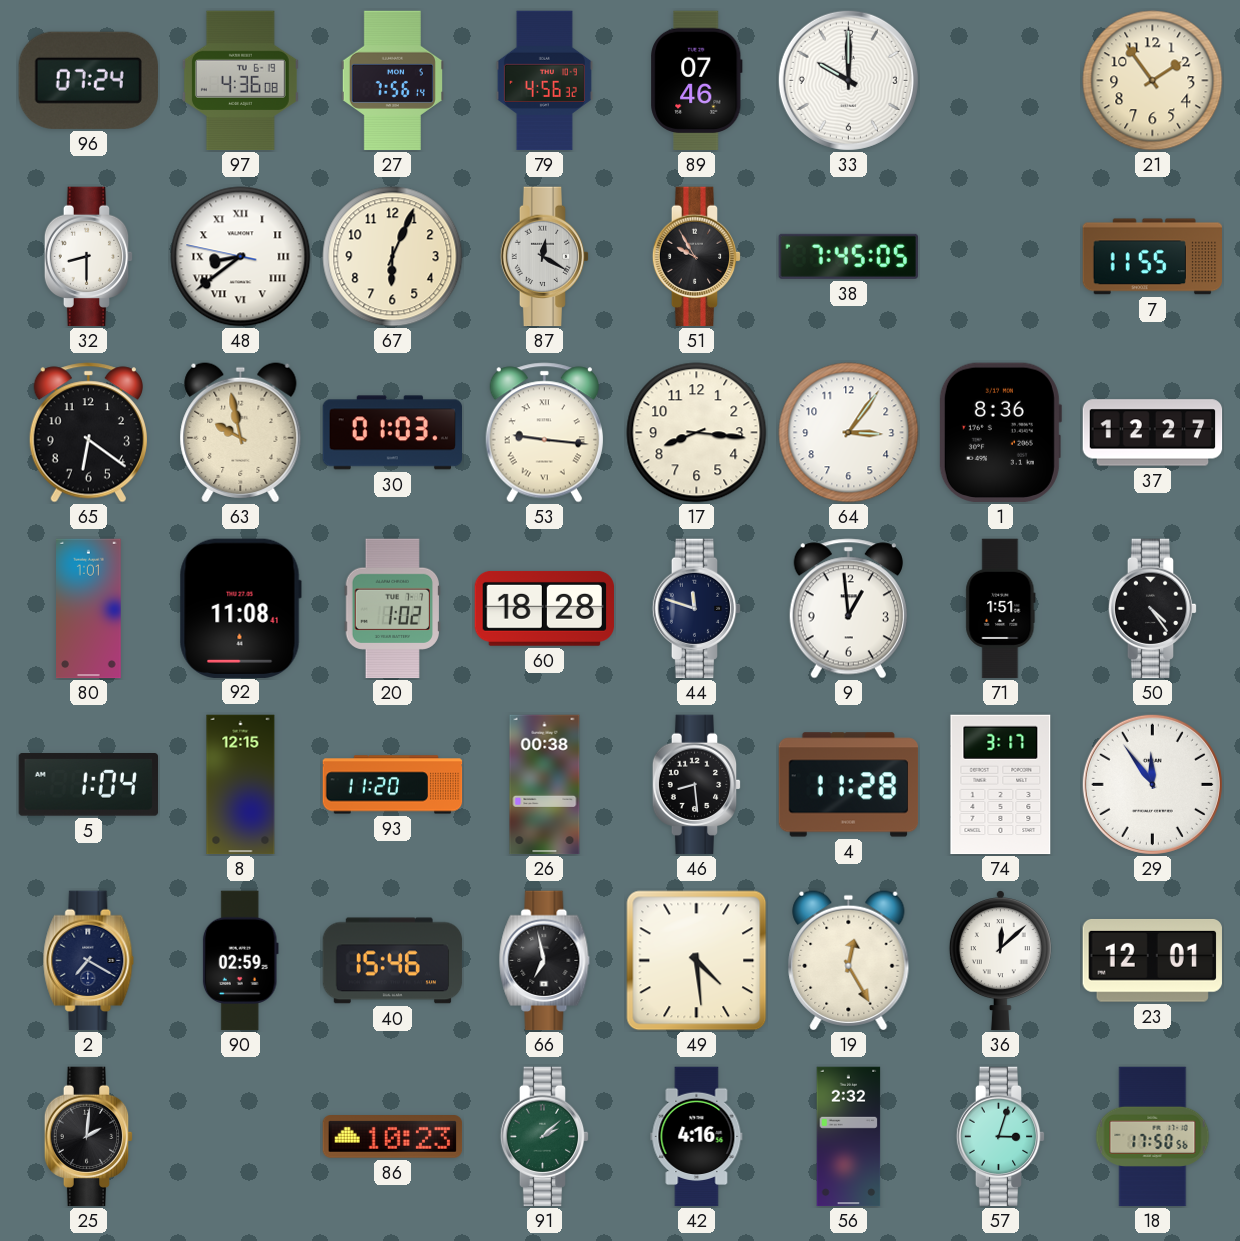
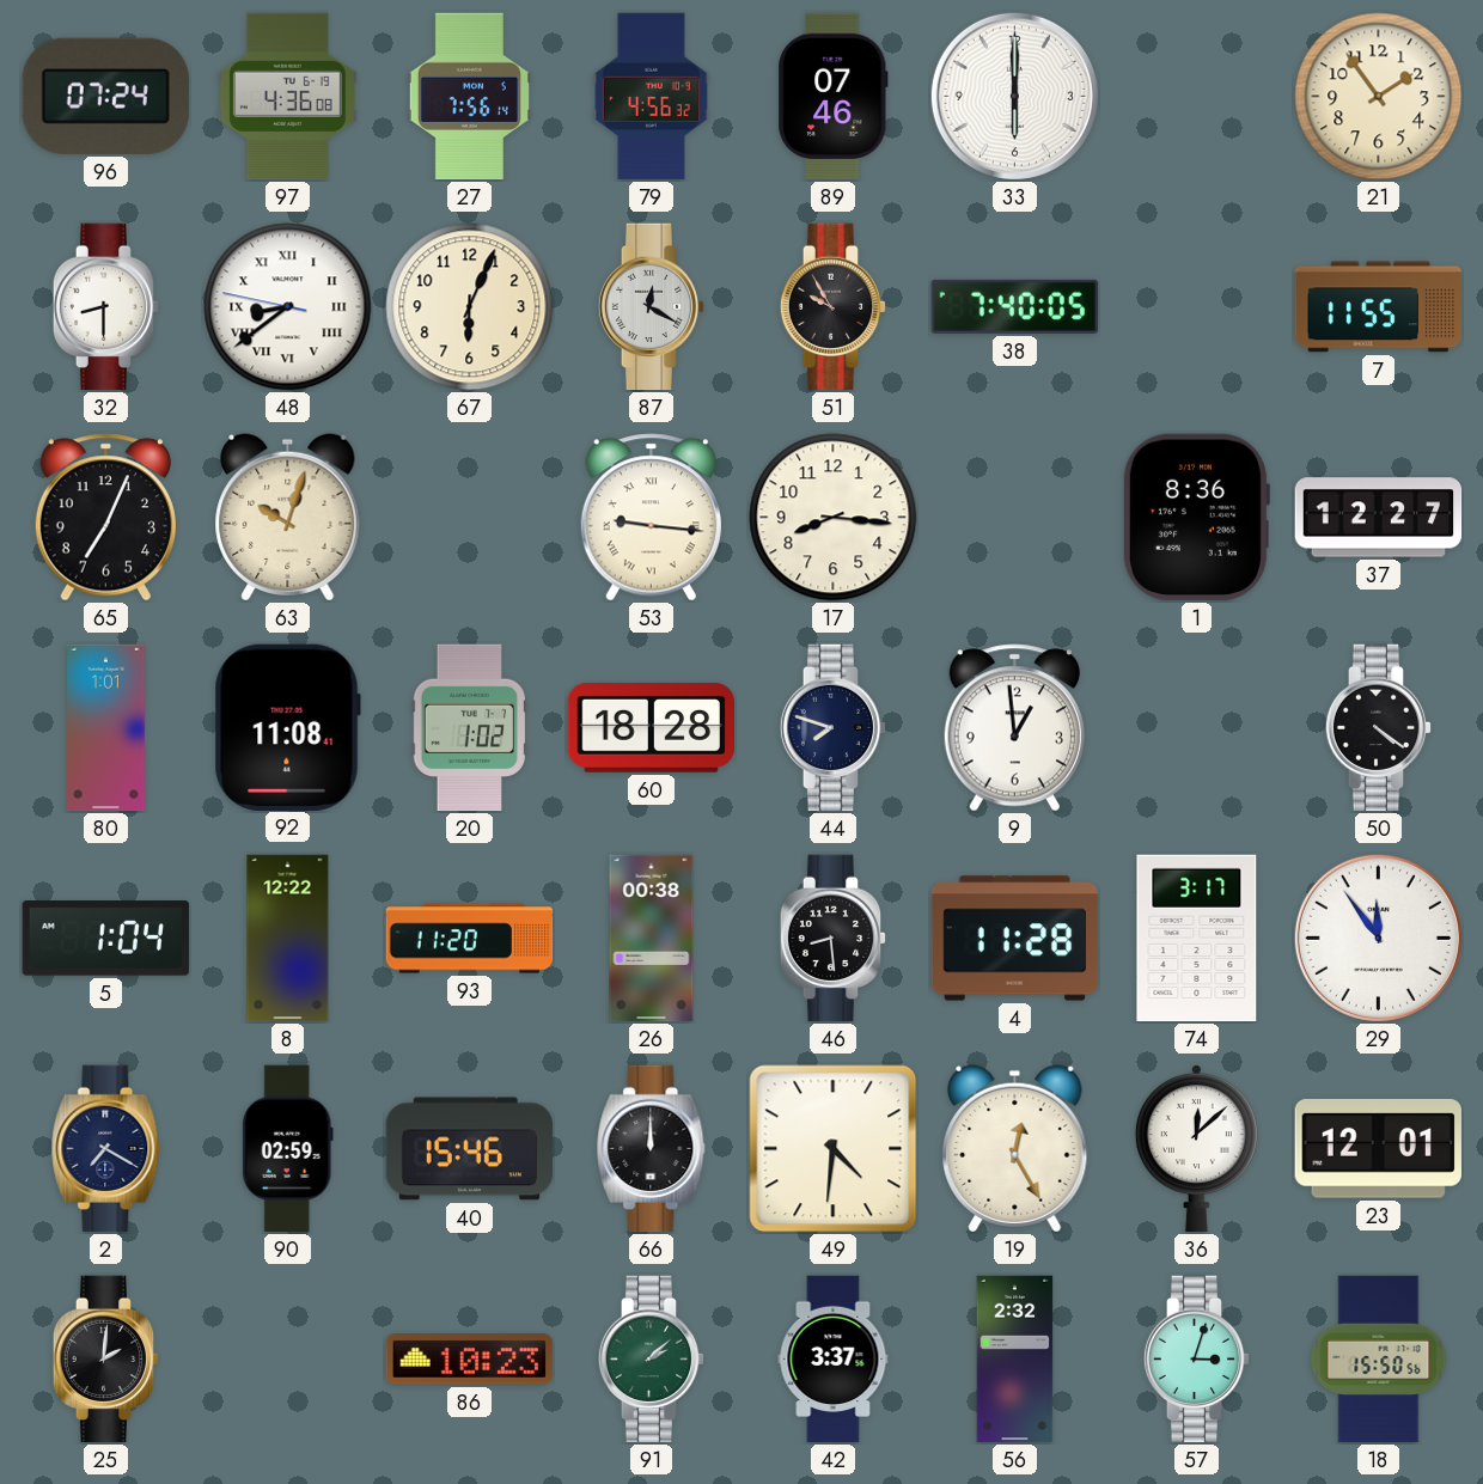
33: 10:00 -> 6:00 (1014, 96)
38: 7:45 -> 7:40 (1014, 306)
65: 6:21 -> 7:04 (105, 518)
63: 9:58 -> 10:03 (288, 517)
30: 01:03 -> none (392, 433)
64: 3:06 -> none (849, 433)
44: 11:48 -> 7:48 (834, 728)
71: 1:51 -> none (1001, 609)
50: 4:24 -> 4:21 (1379, 728)
8: 12:15 -> 12:22 (288, 939)
66: 6:58 -> 12:00 (652, 1149)
49: 4:29 -> 4:31 (834, 1149)
42: 4:16 -> 3:37 (834, 1360)
18: 17:50 -> 15:50 (1379, 1360)
